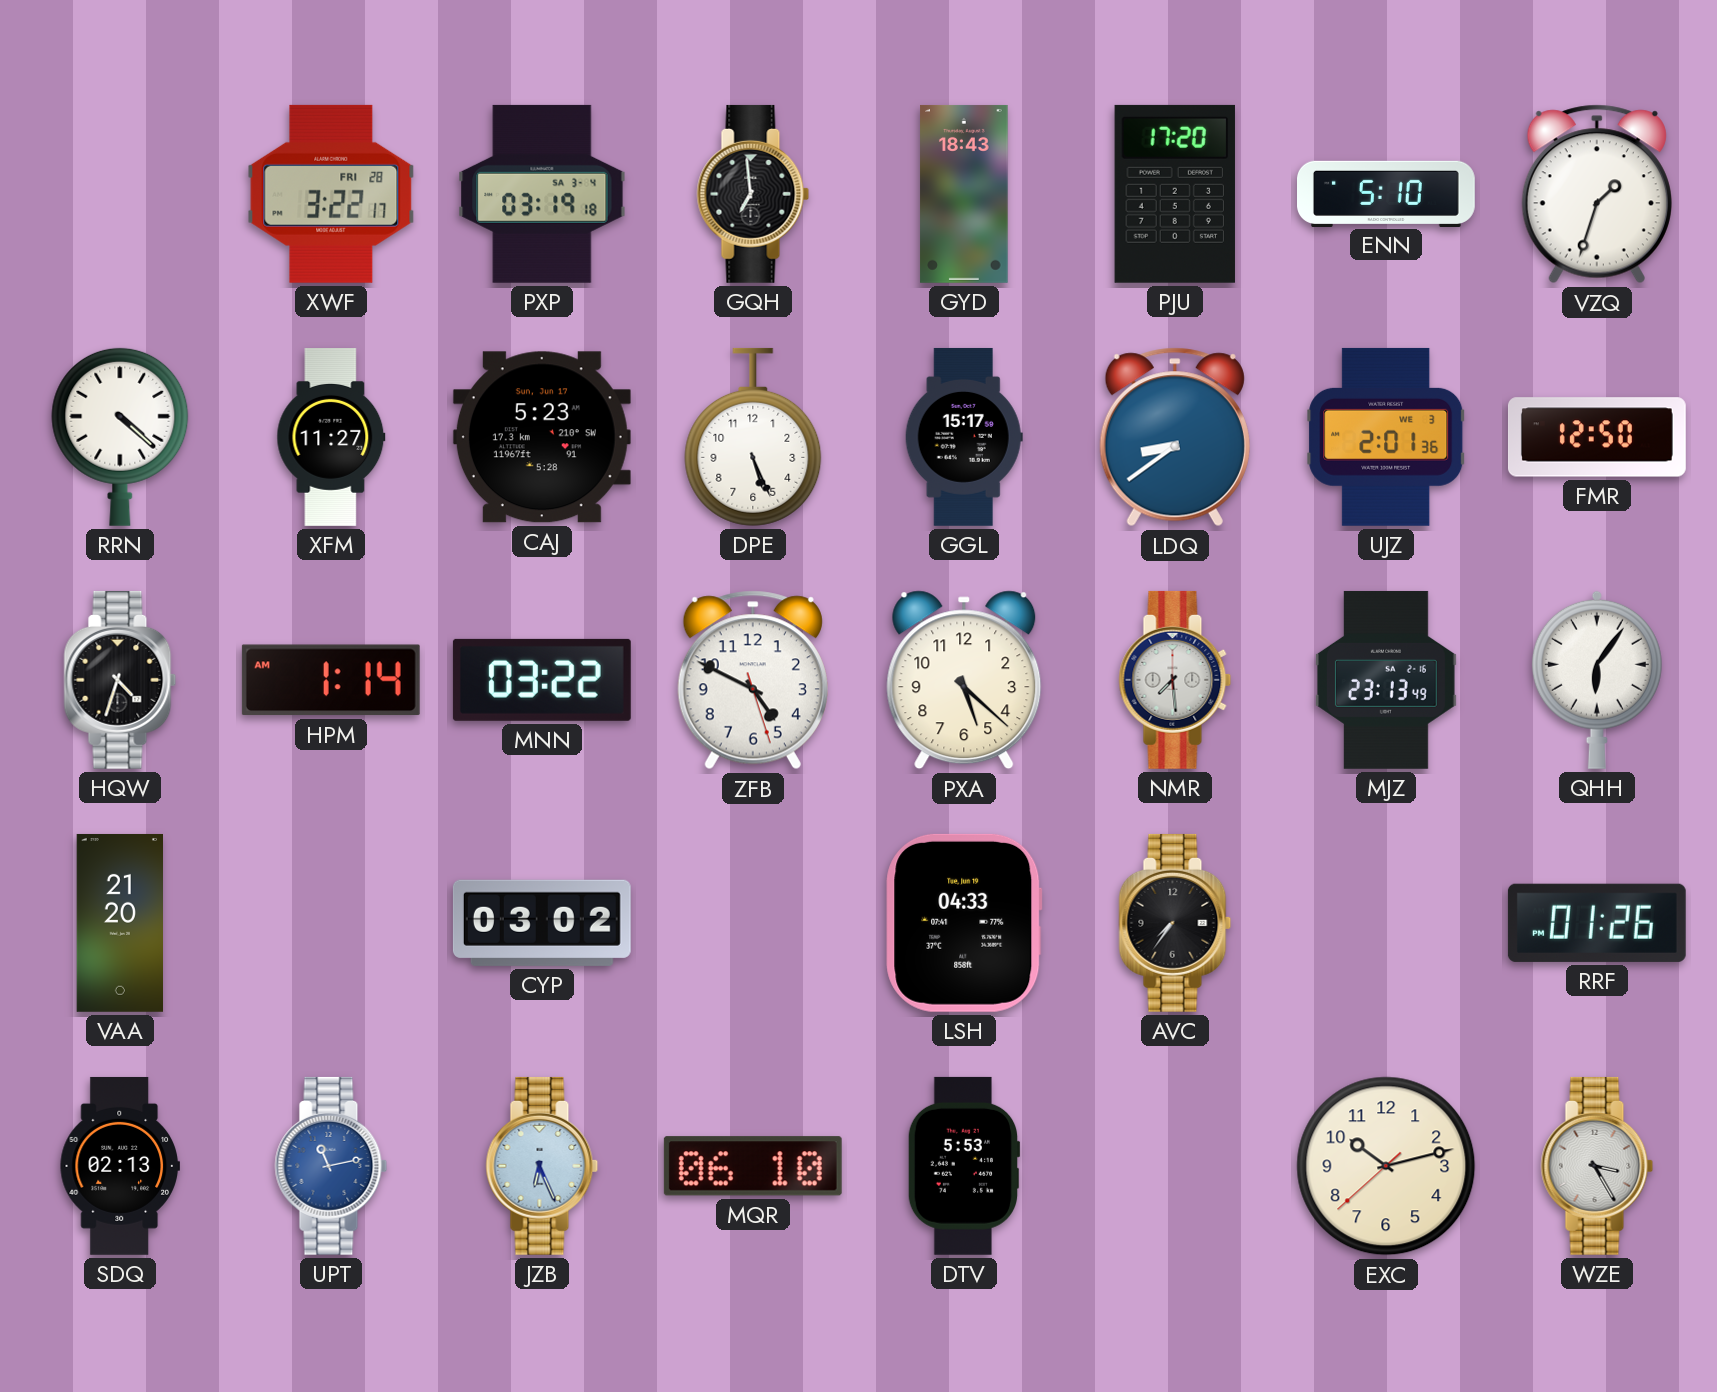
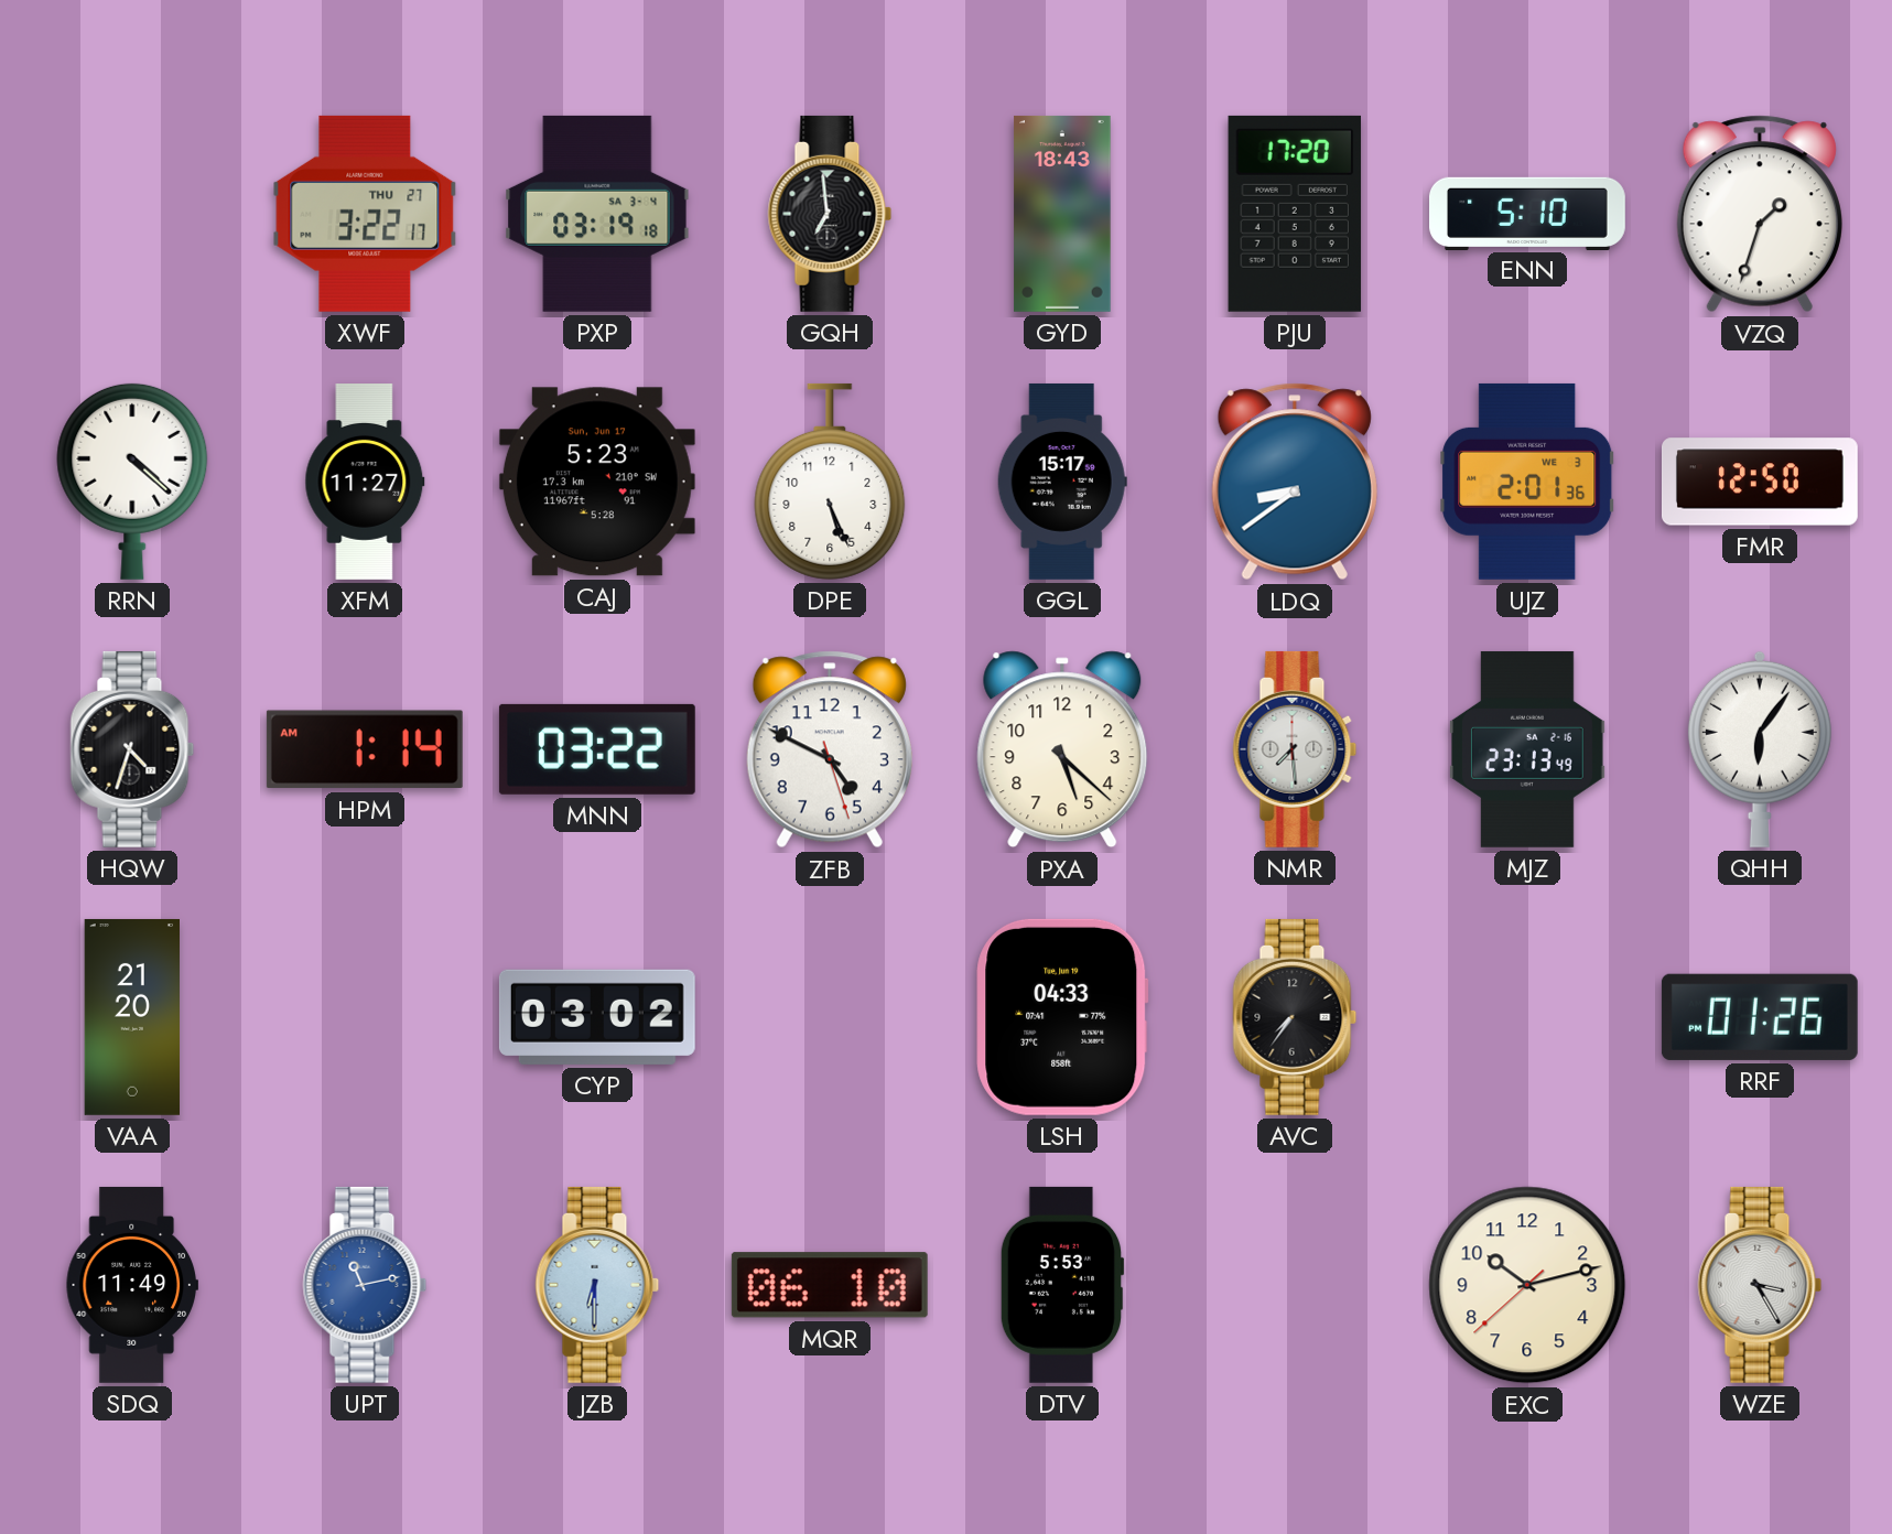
XWF date: FRI 28 -> THU 27 (365, 214)
SDQ: 02:13 -> 11:49 (132, 1285)
JZB: 6:26 -> 6:30 (597, 1285)
